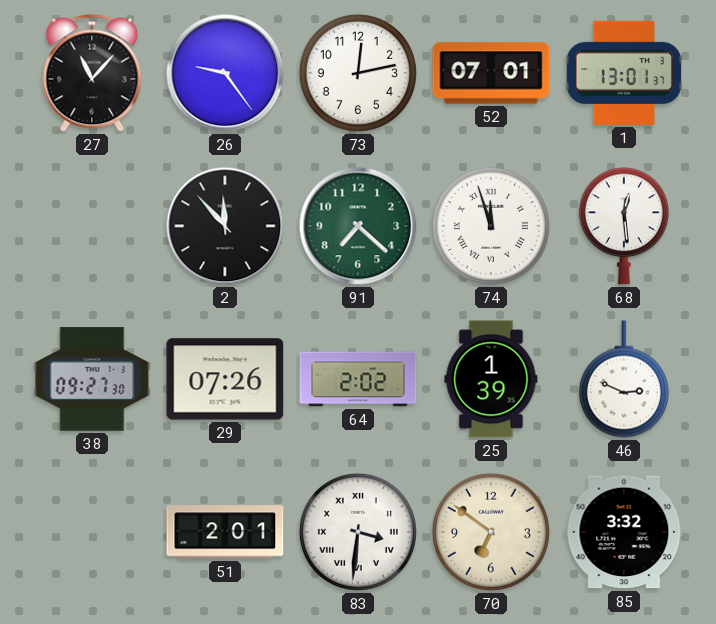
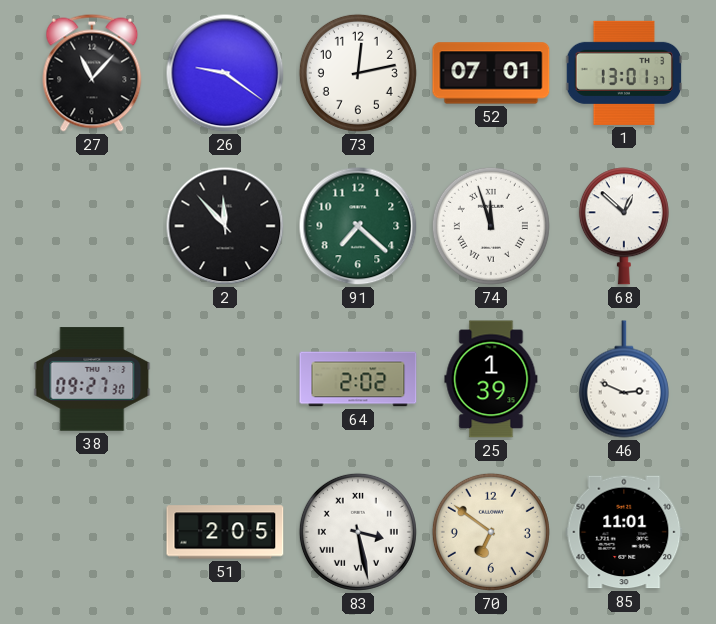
26: 9:24 -> 9:21 (225, 73)
68: 12:29 -> 12:52 (624, 226)
29: 07:26 -> none (225, 379)
51: 2:01 -> 2:05 (225, 532)
83: 3:31 -> 3:28 (358, 532)
85: 3:32 -> 11:01 (624, 532)
